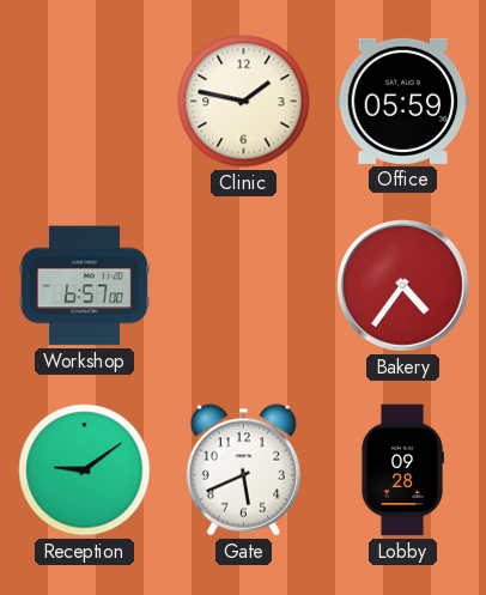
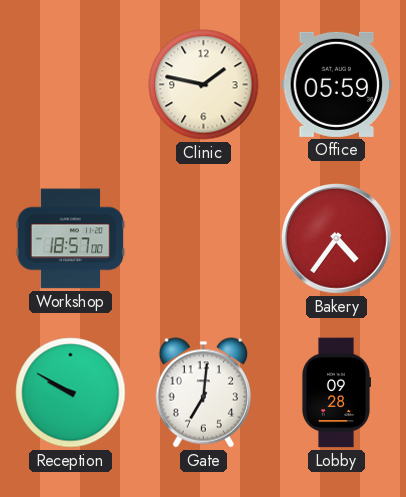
Workshop: 6:57 -> 18:57 (71, 239)
Reception: 9:09 -> 9:50 (71, 393)
Gate: 5:41 -> 7:01 (203, 393)
